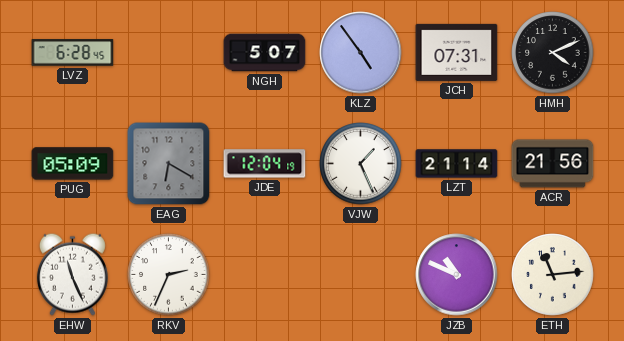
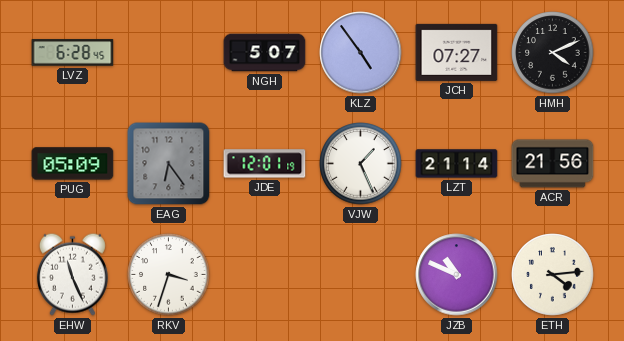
JCH: 07:31 -> 07:27 (457, 52)
EAG: 6:20 -> 6:24 (169, 164)
JDE: 12:04 -> 12:01 (265, 164)
RKV: 2:34 -> 3:33 (169, 275)
ETH: 11:14 -> 4:14 (553, 275)
